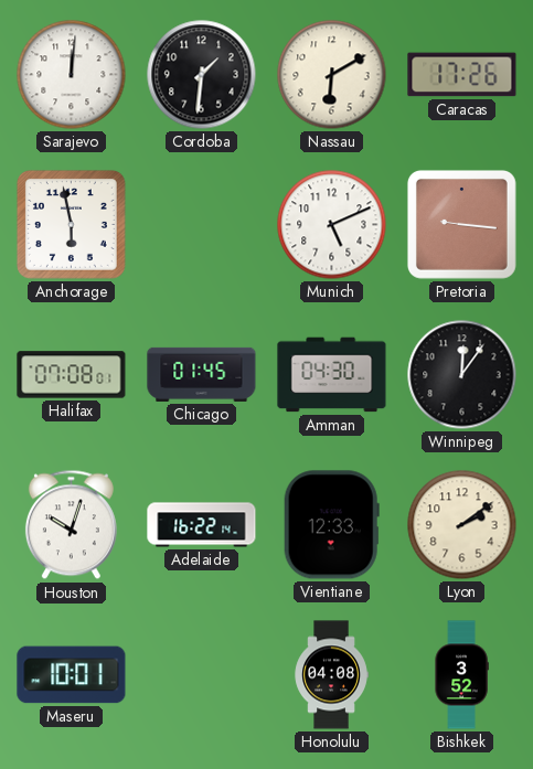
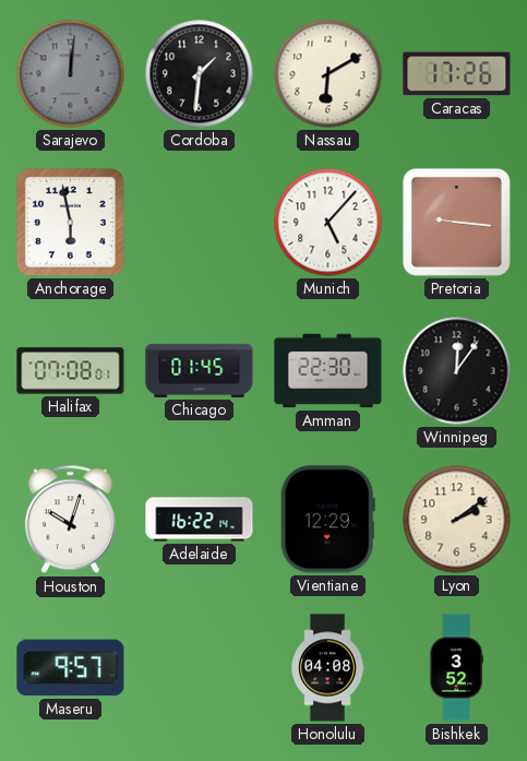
Sarajevo dial: white -> grey (71, 74)
Munich: 5:11 -> 5:07 (328, 223)
Amman: 04:30 -> 22:30 (328, 371)
Vientiane: 12:33 -> 12:29 (327, 520)
Maseru: 10:01 -> 9:57 (71, 668)
